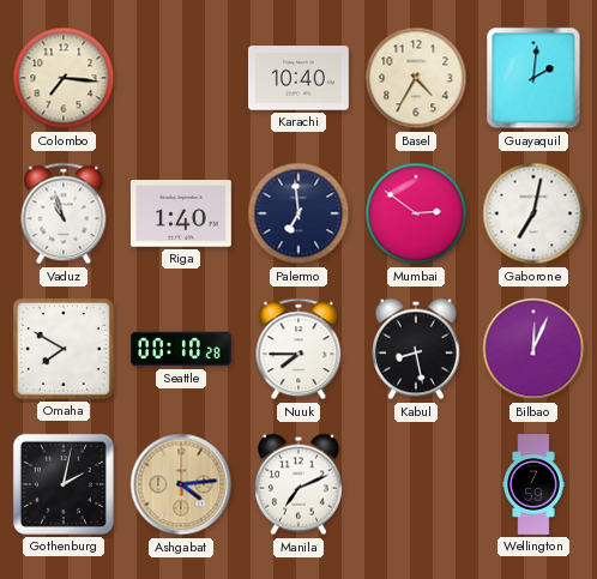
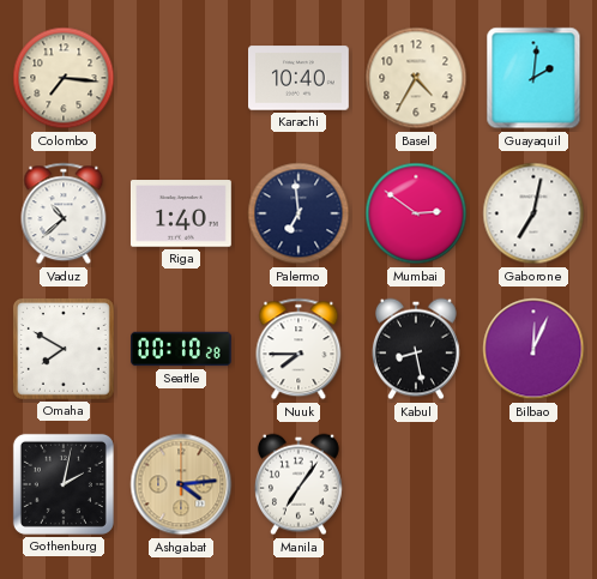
Vaduz: 10:57 -> 10:38 (64, 213)
Manila: 7:11 -> 7:06 (298, 484)
Wellington: 7:59 -> none (533, 484)
